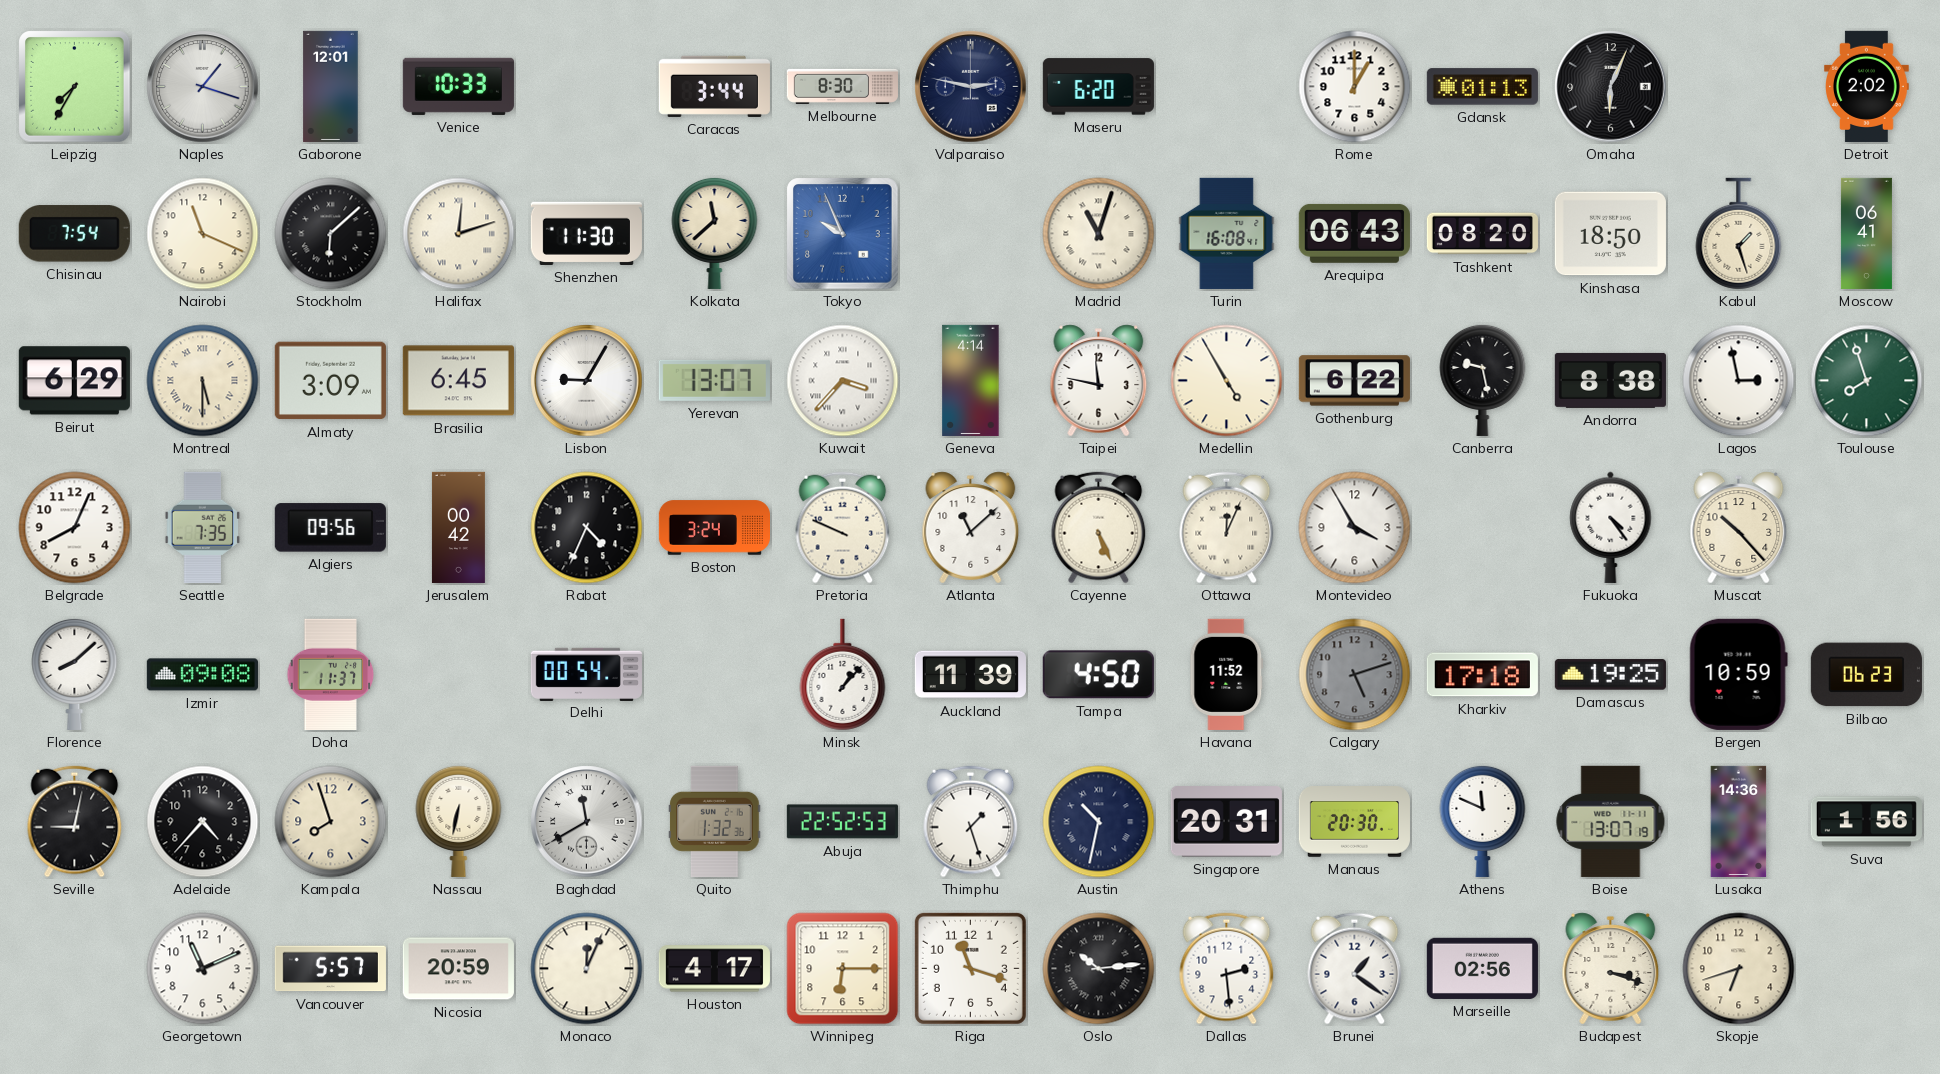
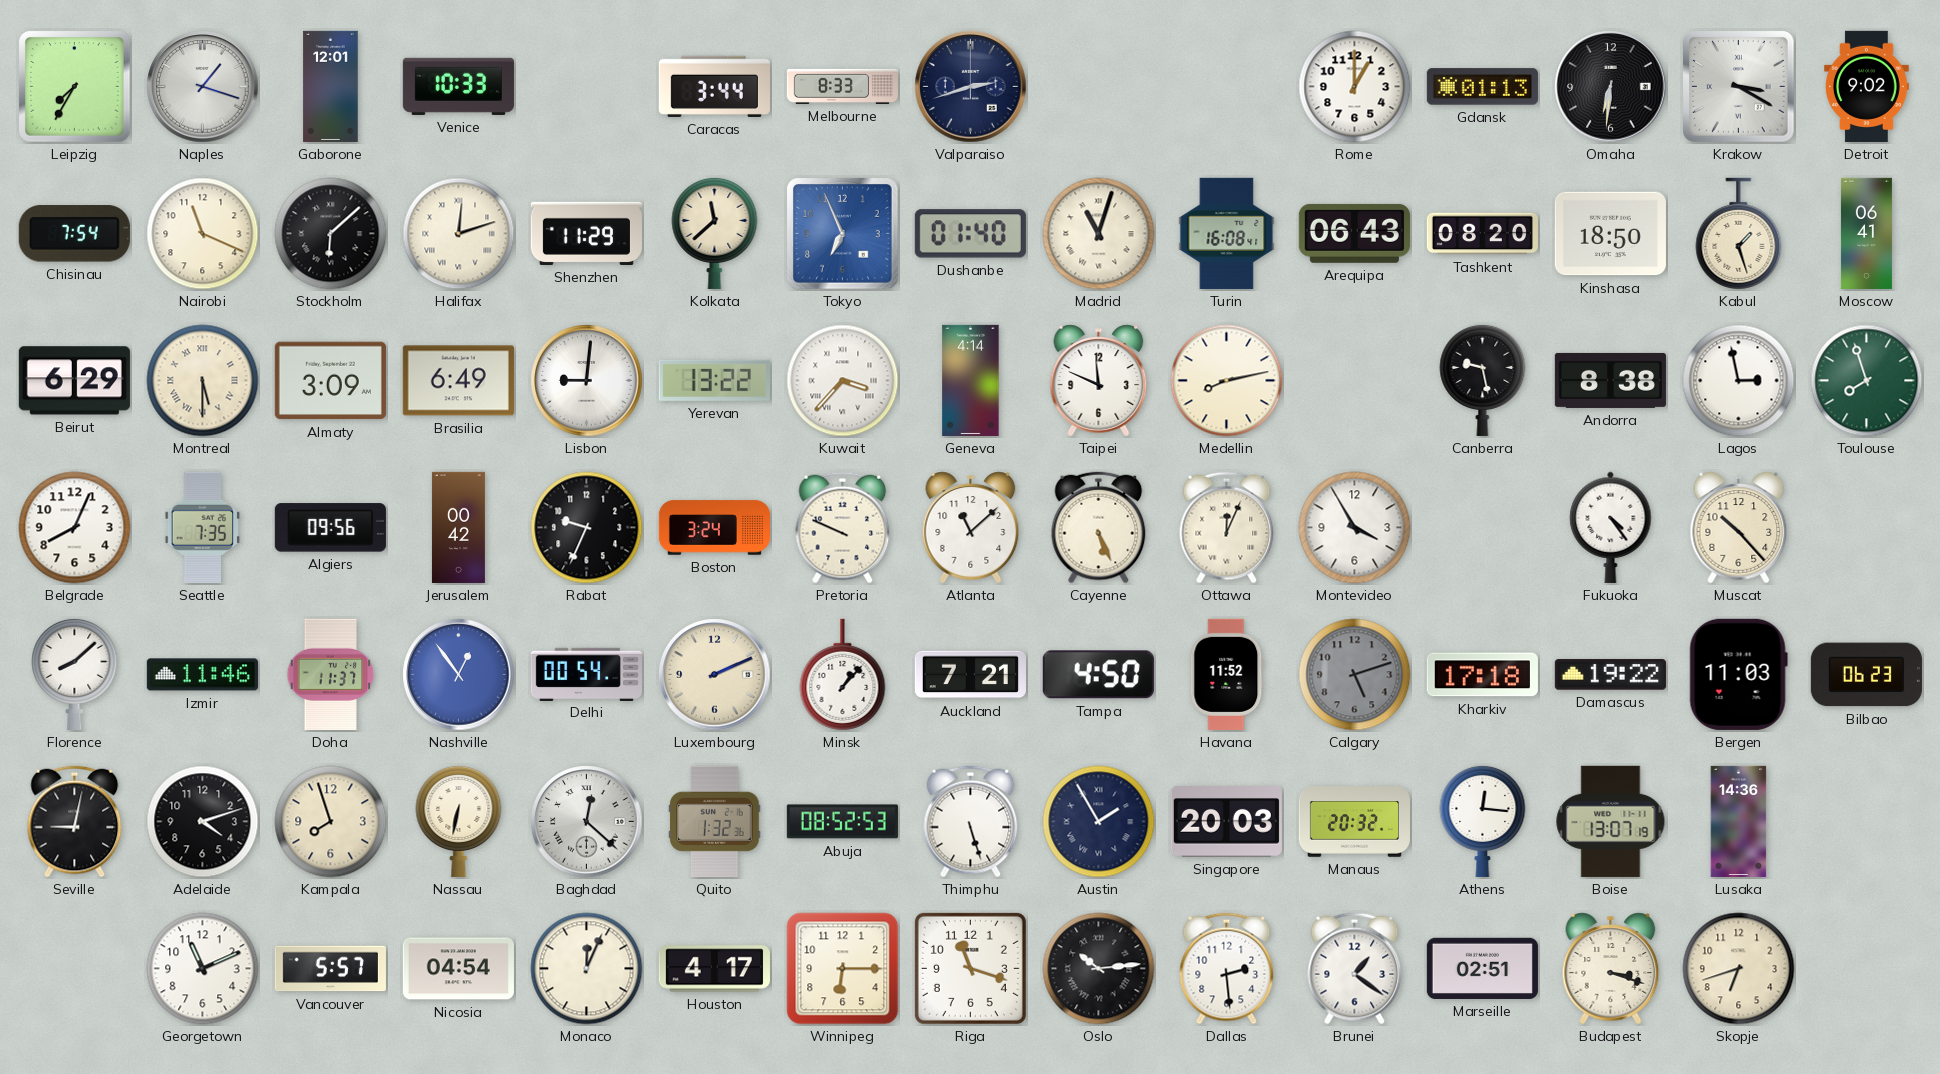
Melbourne: 8:30 -> 8:33 (842, 86)
Valparaiso: 2:47 -> 2:42 (971, 87)
Maseru: 6:20 -> none (1098, 87)
Omaha: 6:04 -> 6:31 (1611, 87)
Krakow: none -> 3:20 (1739, 87)
Detroit: 2:02 -> 9:02 (1867, 86)
Shenzhen: 11:30 -> 11:29 (586, 233)
Tokyo: 9:56 -> 6:56 (843, 234)
Dushanbe: none -> 01:40 (970, 234)
Brasilia: 6:45 -> 6:49 (458, 381)
Lisbon: 9:05 -> 9:01 (587, 381)
Yerevan: 13:07 -> 13:22 (714, 380)
Taipei: 11:47 -> 11:49 (1099, 381)
Medellin: 4:55 -> 8:13 (1227, 381)
Gothenburg: 6:22 -> none (1354, 381)
Rabat: 4:34 -> 9:34 (587, 528)
Izmir: 09:08 -> 11:46 (202, 675)
Nashville: none -> 12:54 (459, 675)
Luxembourg: none -> 2:11 (715, 675)
Auckland: 11:39 -> 7:21 (970, 675)
Damascus: 19:25 -> 19:22 (1610, 675)
Bergen: 10:59 -> 11:03 (1738, 674)
Adelaide: 4:37 -> 4:12 (203, 822)
Baghdad: 11:40 -> 12:22 (587, 822)
Abuja: 22:52 -> 08:52 (842, 822)
Thimphu: 1:27 -> 5:27 (971, 822)
Austin: 10:32 -> 1:55 (1099, 822)
Singapore: 20:31 -> 20:03 (1226, 822)
Manaus: 20:30 -> 20:32 (1354, 822)
Athens: 11:49 -> 12:16 (1483, 821)
Suva: 1:56 -> none (1866, 822)
Nicosia: 20:59 -> 04:54 (458, 969)
Marseille: 02:56 -> 02:51 (1482, 968)
